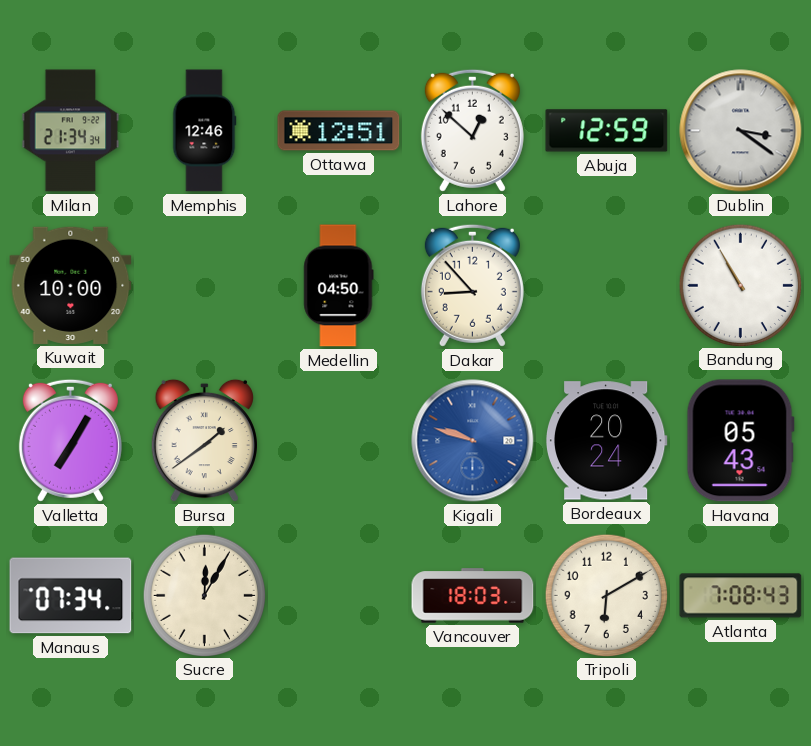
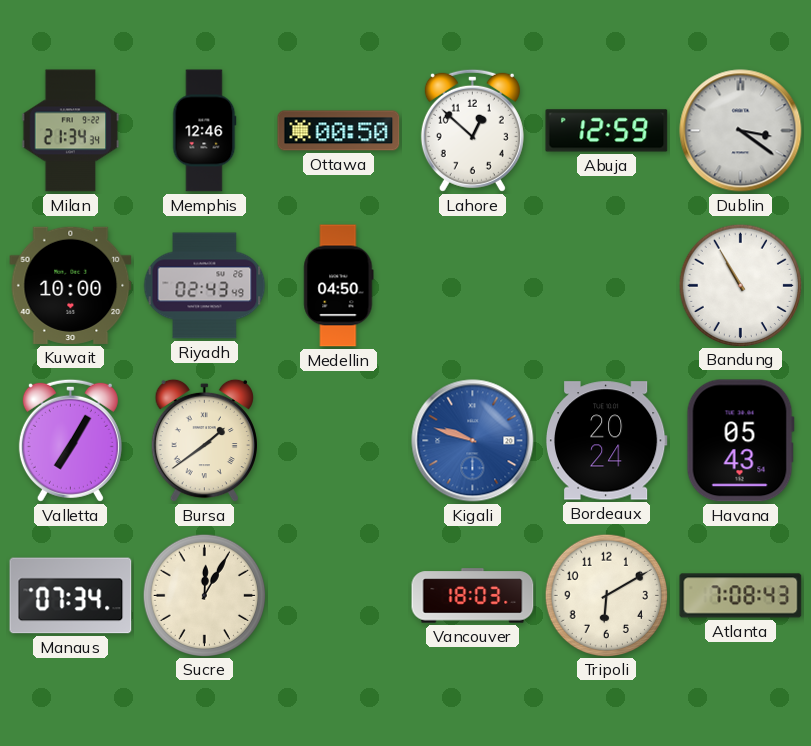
Ottawa: 12:51 -> 00:50 (339, 131)
Riyadh: none -> 02:43 (205, 286)
Dakar: 8:53 -> none (472, 285)
